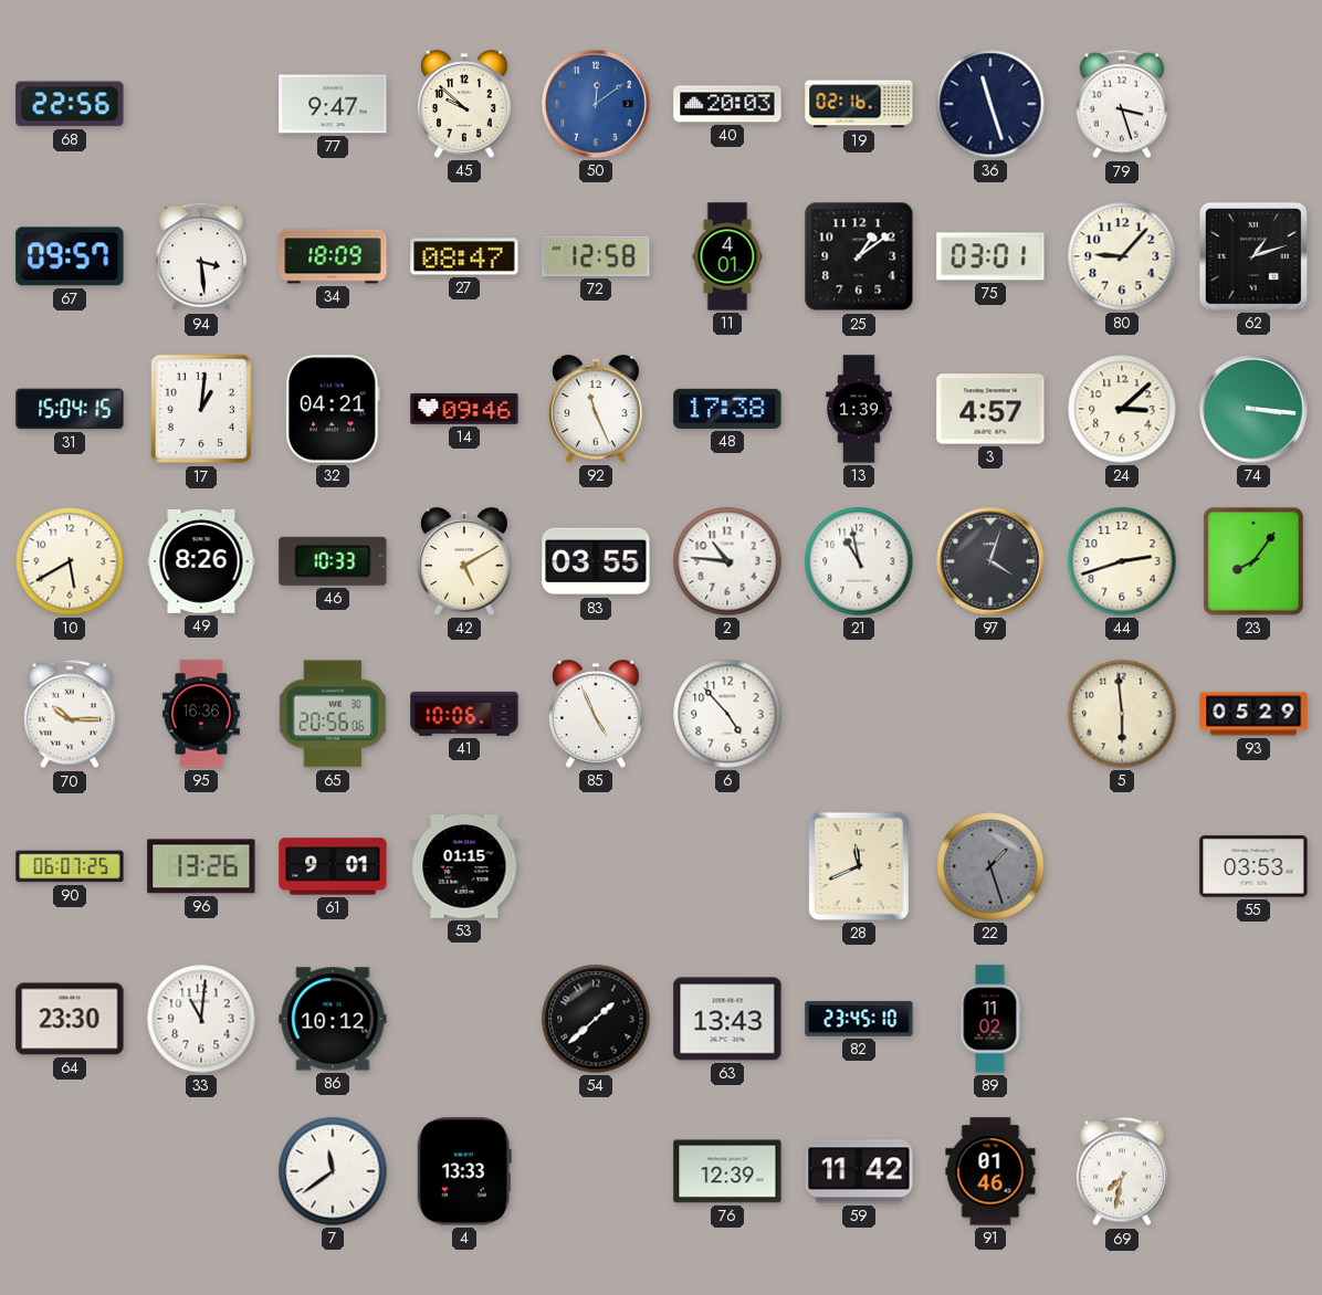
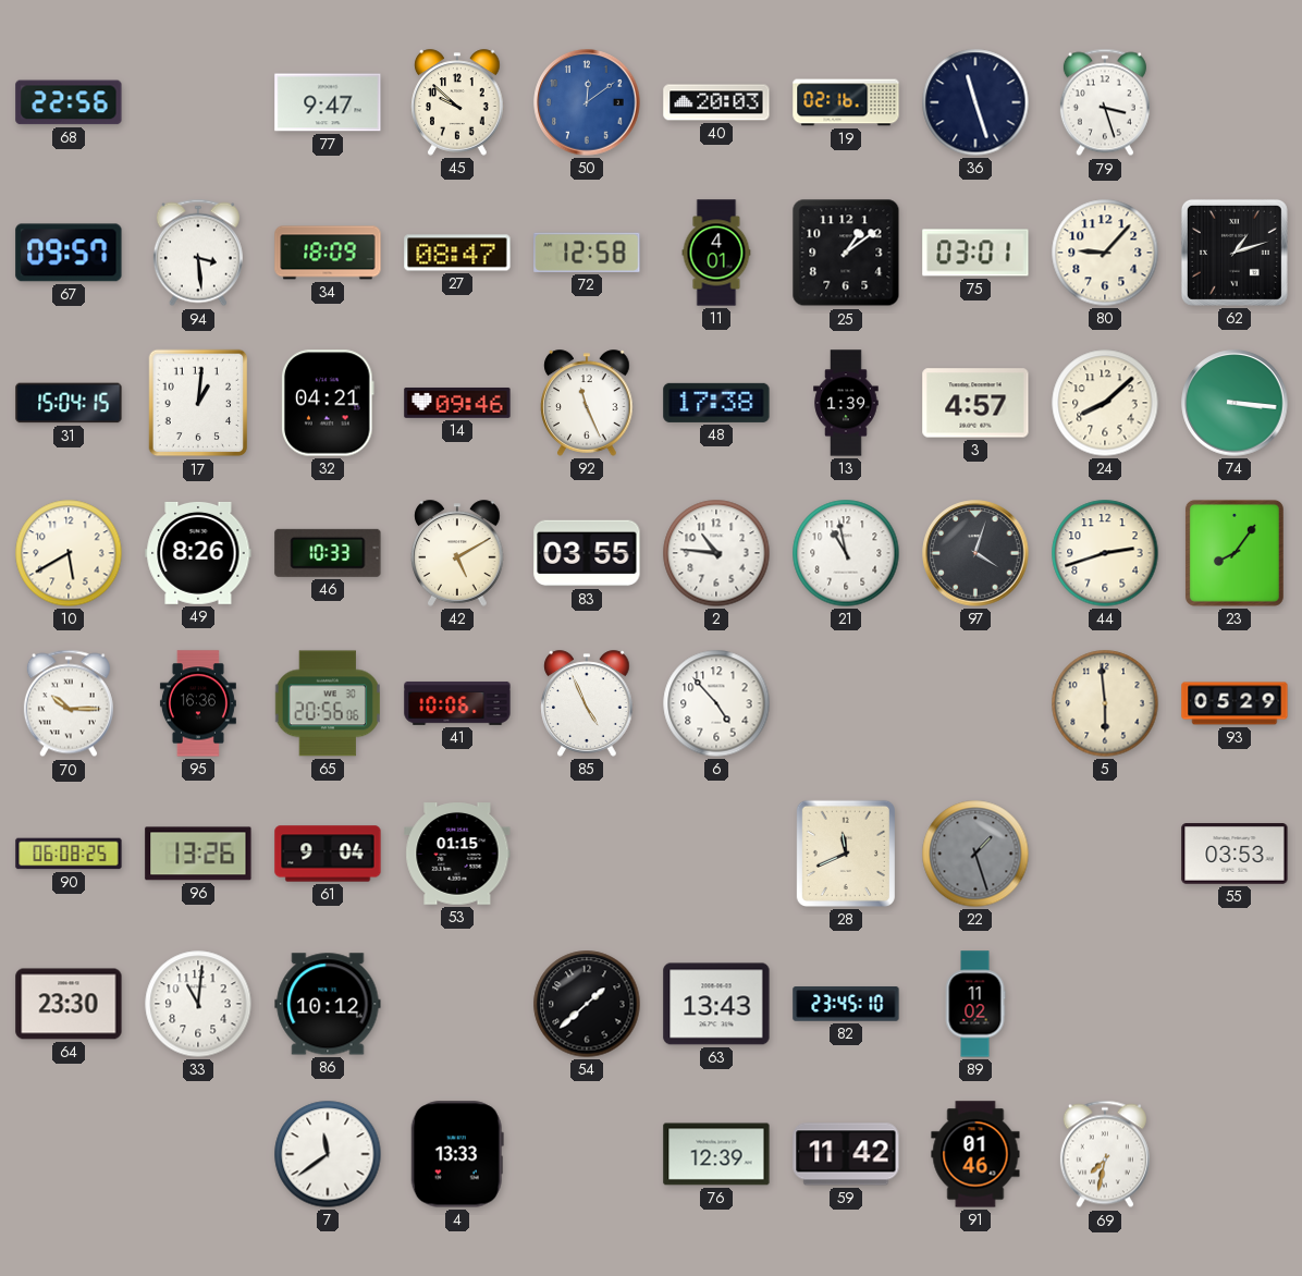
24: 3:08 -> 8:08 (1105, 403)
90: 06:07 -> 06:08 (69, 854)
61: 9:01 -> 9:04 (328, 854)
